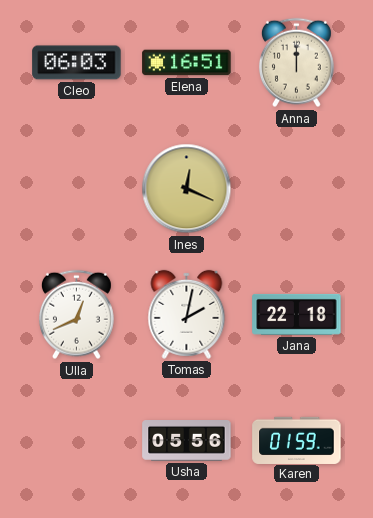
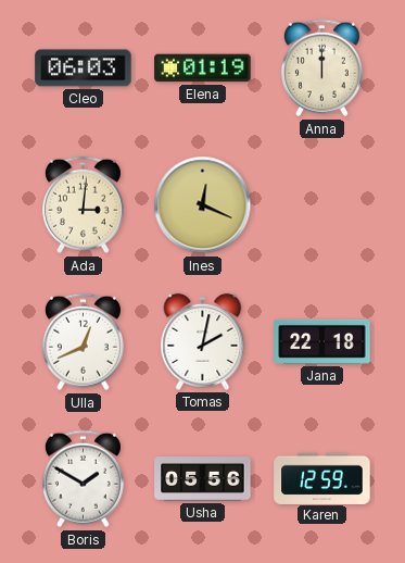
Elena: 16:51 -> 01:19 (203, 68)
Ada: none -> 3:01 (83, 205)
Boris: none -> 1:50 (83, 479)
Karen: 01:59 -> 12:59 (322, 478)
